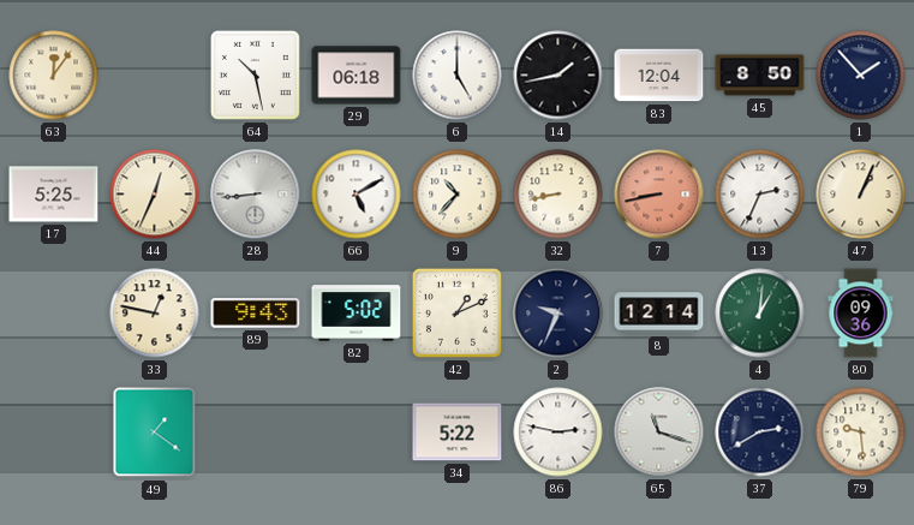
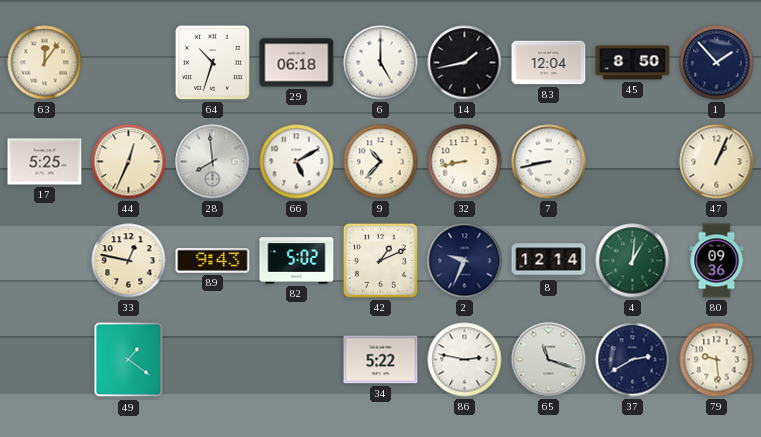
64: 10:28 -> 10:33 (212, 62)
28: 8:44 -> 7:59 (213, 162)
7 dial: salmon -> white (549, 162)
13: 2:34 -> none (760, 195)
